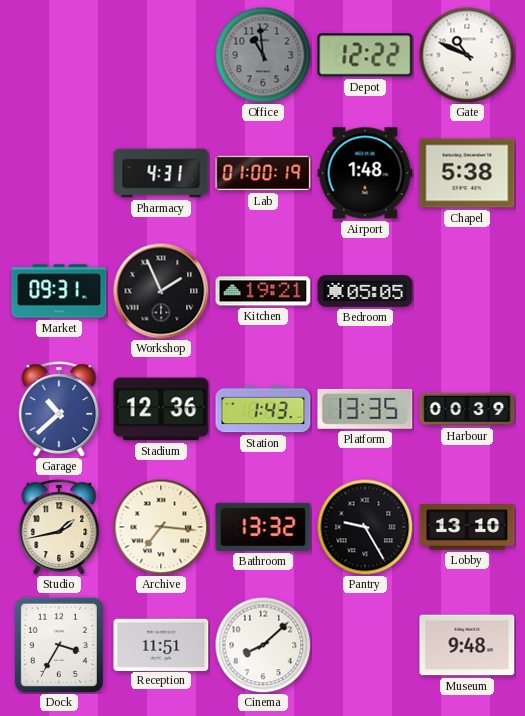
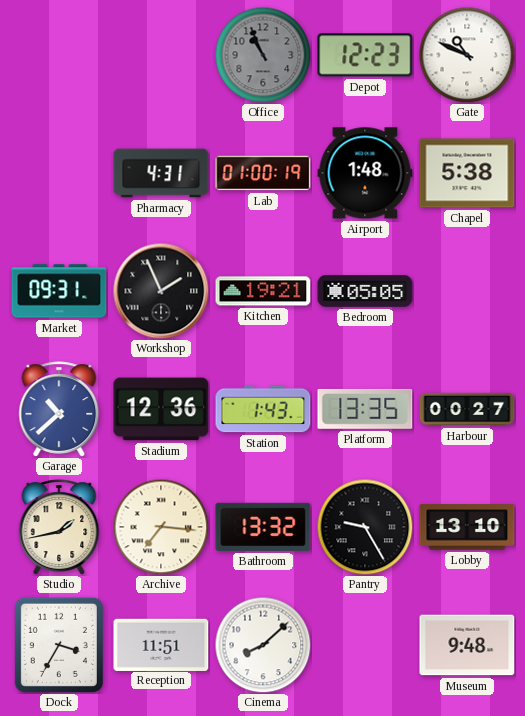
Office: 10:59 -> 10:56 (263, 55)
Depot: 12:22 -> 12:23 (365, 55)
Harbour: 00:39 -> 00:27 (467, 409)
